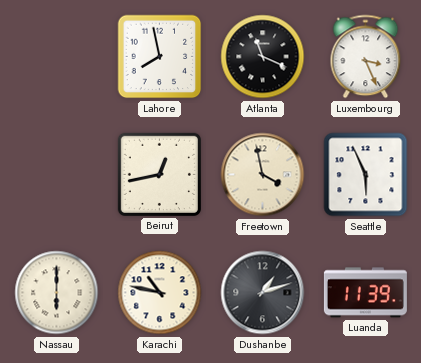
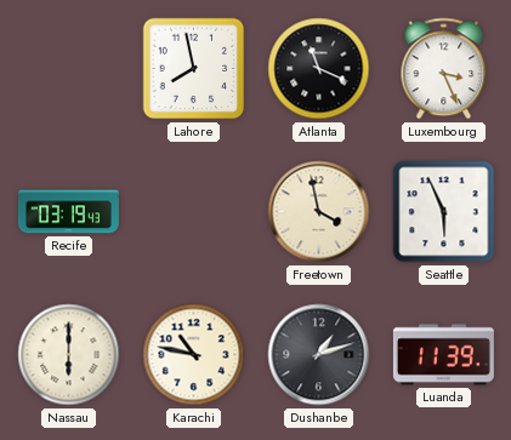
Recife: none -> 03:19 (68, 212)
Beirut: 12:43 -> none (159, 174)
